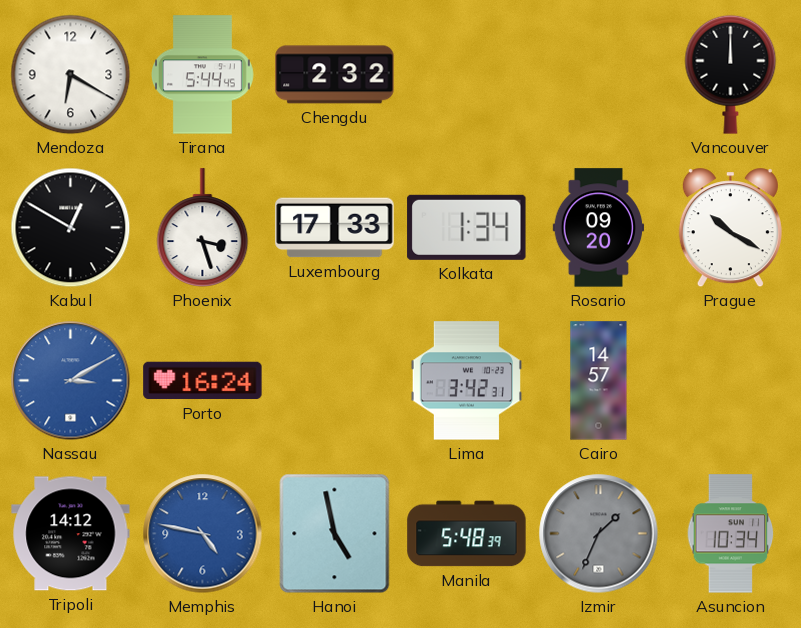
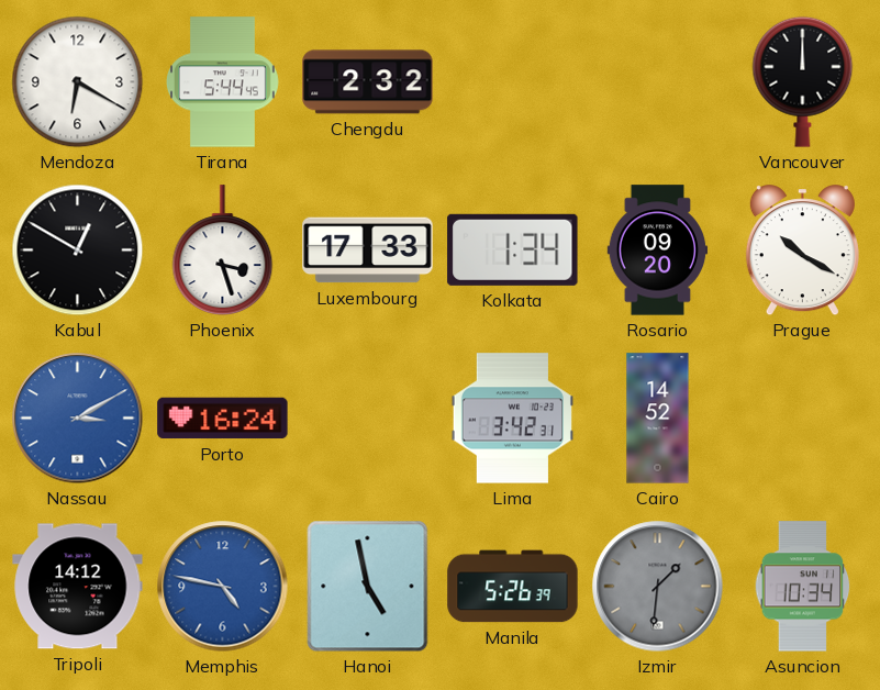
Cairo: 14:57 -> 14:52 (658, 419)
Manila: 5:48 -> 5:26 (513, 587)
Izmir: 1:34 -> 1:31 (658, 587)
